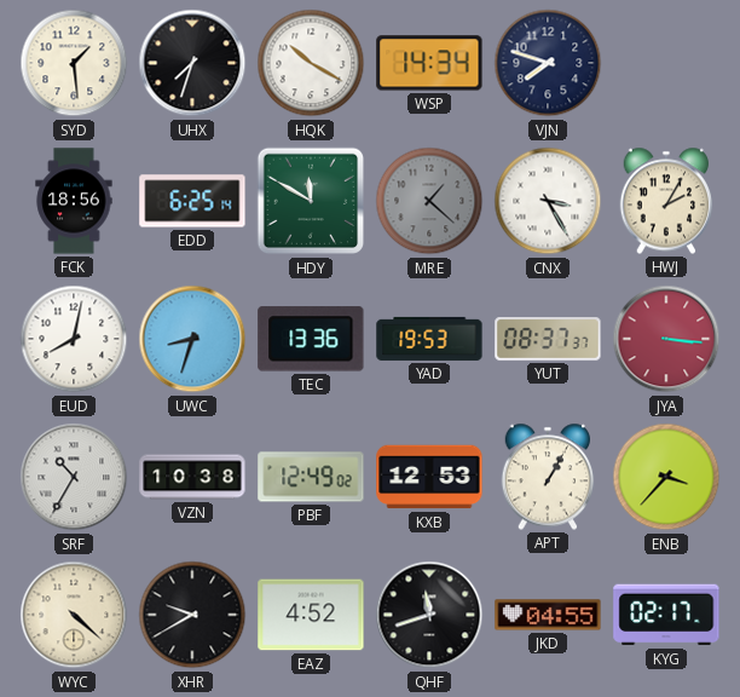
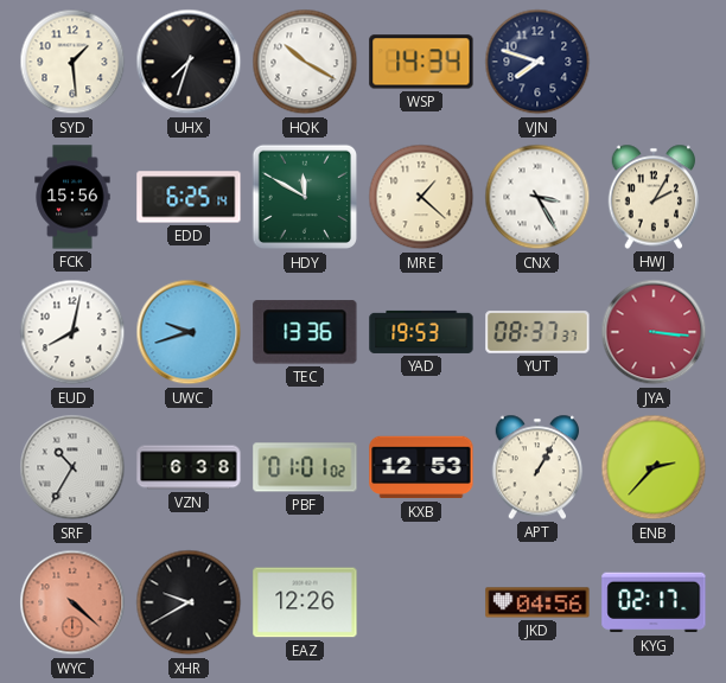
FCK: 18:56 -> 15:56 (72, 197)
MRE dial: grey -> cream (421, 197)
UWC: 8:33 -> 9:42 (189, 332)
VZN: 10:38 -> 6:38 (189, 467)
PBF: 12:49 -> 01:01 (305, 467)
ENB: 3:37 -> 2:37 (654, 467)
WYC dial: cream -> salmon (72, 602)
EAZ: 4:52 -> 12:26 (305, 602)
QHF: 11:42 -> none (429, 615)
JKD: 04:55 -> 04:56 (537, 602)
